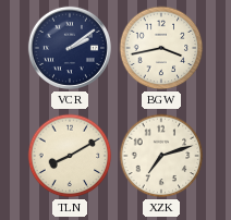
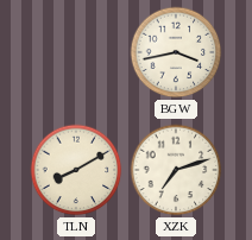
VCR: 2:09 -> none (70, 48)
